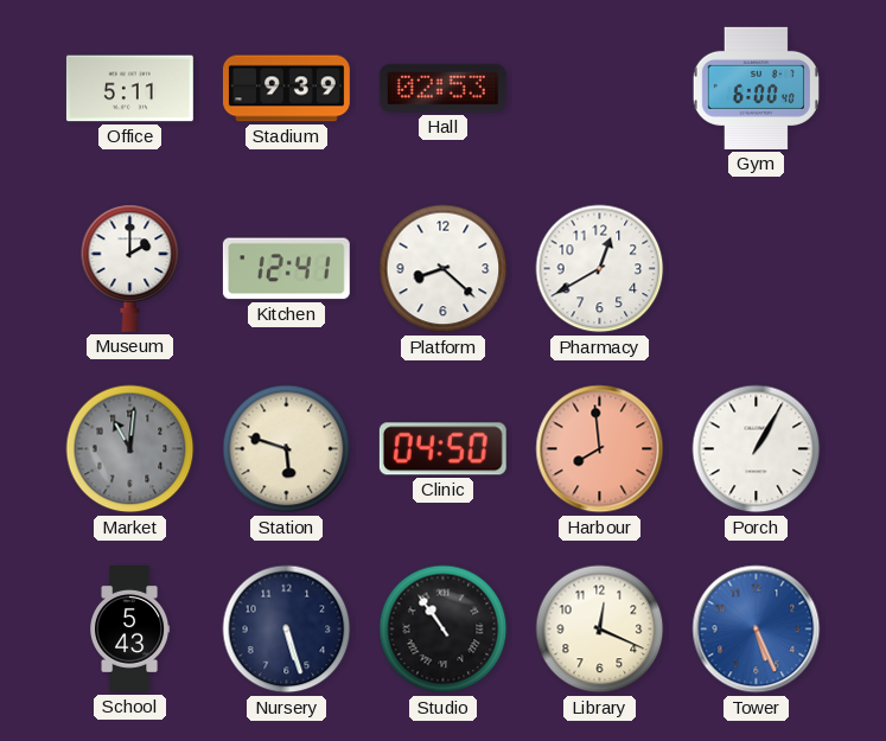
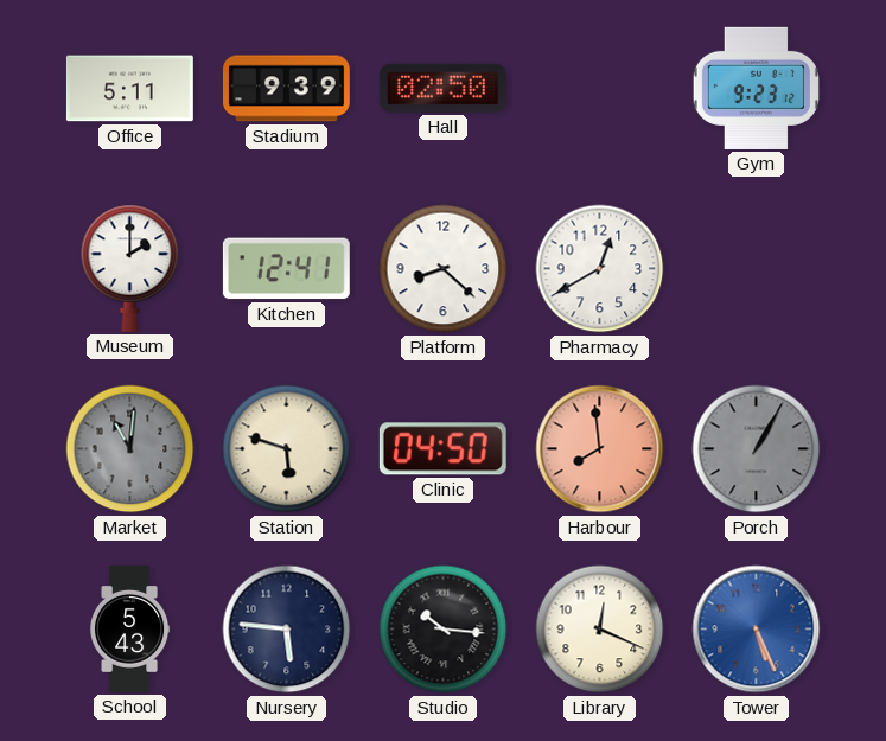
Hall: 02:53 -> 02:50 (442, 88)
Gym: 6:00 -> 9:23 (756, 88)
Porch dial: white -> grey (757, 449)
Nursery: 5:27 -> 5:46 (287, 630)
Studio: 10:54 -> 10:16 (444, 630)
